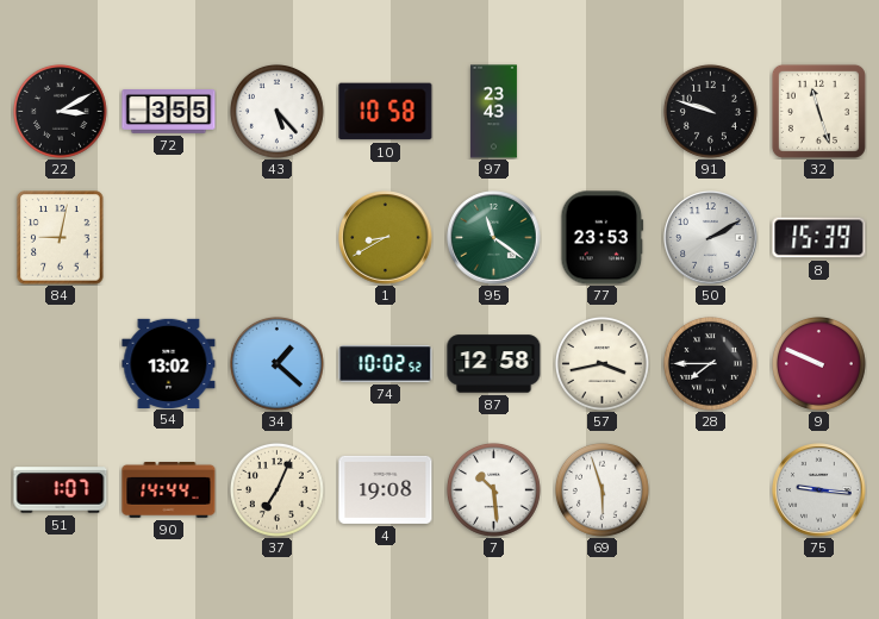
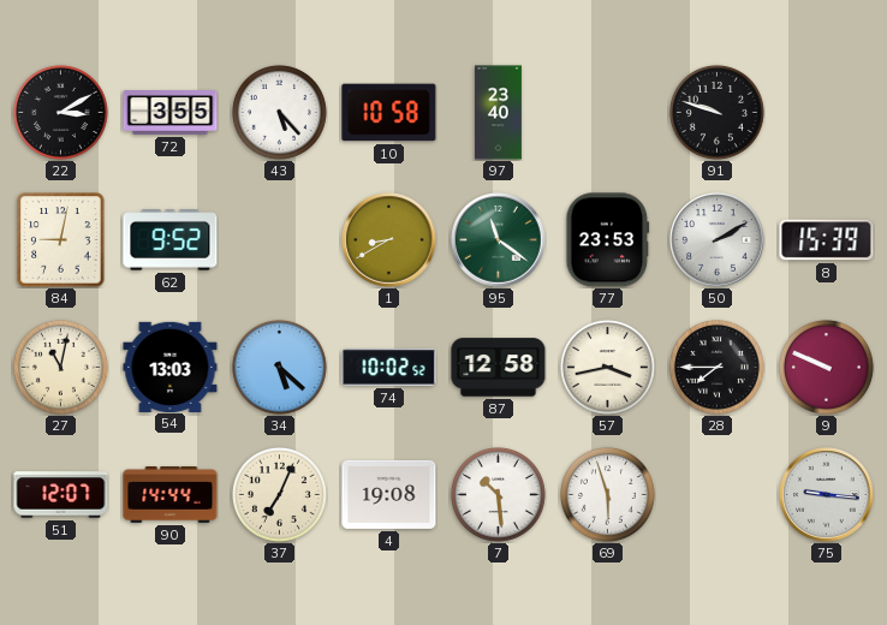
97: 23:43 -> 23:40 (498, 113)
32: 11:27 -> none (818, 111)
62: none -> 9:52 (171, 240)
27: none -> 11:02 (60, 367)
54: 13:02 -> 13:03 (171, 367)
34: 1:22 -> 5:22 (279, 367)
51: 1:07 -> 12:07 (61, 495)
